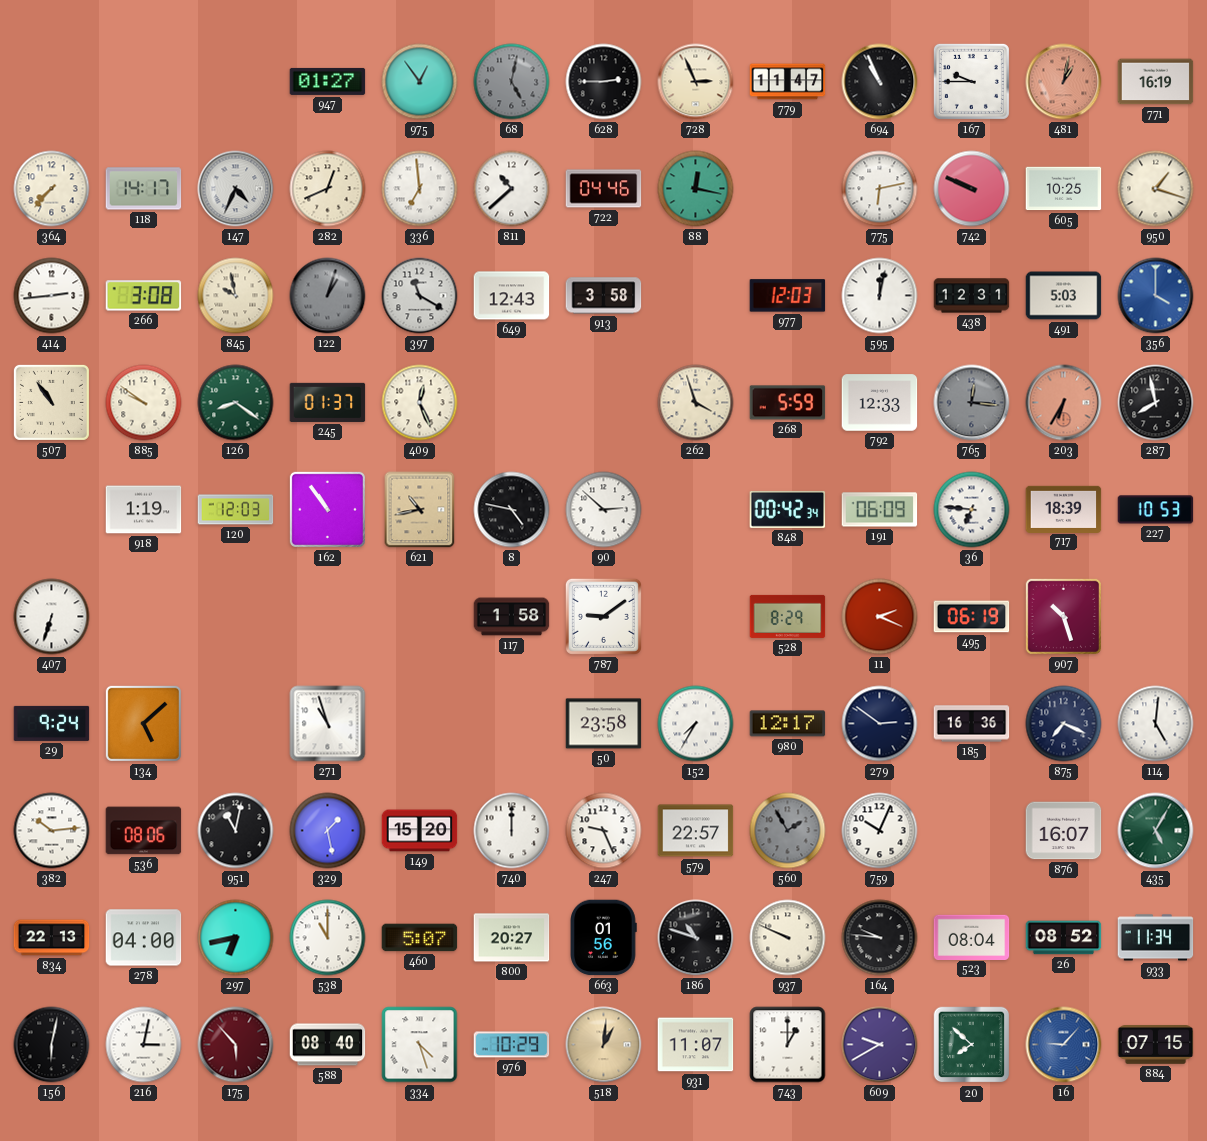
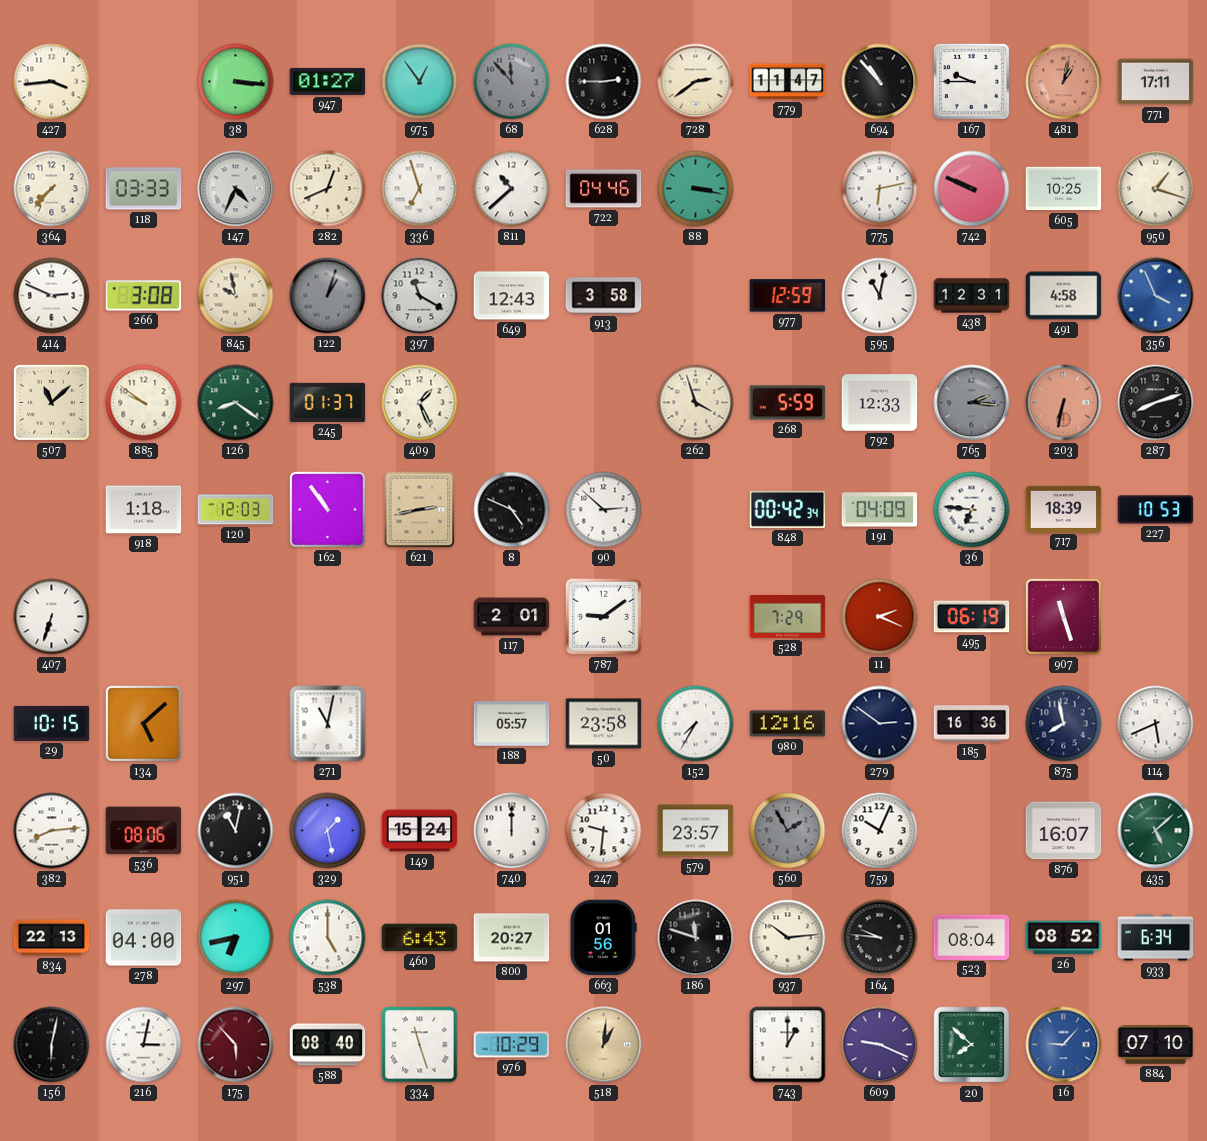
427: none -> 3:44 (52, 82)
38: none -> 3:16 (236, 82)
68: 5:02 -> 11:53 (512, 82)
728: 2:56 -> 2:39 (696, 82)
694: 10:56 -> 10:53 (880, 82)
771: 16:19 -> 17:11 (1156, 82)
118: 14:17 -> 03:33 (144, 189)
336: 6:59 -> 6:57 (420, 189)
88: 12:17 -> 3:17 (696, 189)
414: 2:44 -> 2:49 (52, 296)
977: 12:03 -> 12:59 (788, 296)
595: 12:02 -> 11:02 (880, 296)
491: 5:03 -> 4:58 (1064, 296)
356: 4:00 -> 3:56 (1156, 296)
507: 10:54 -> 11:08 (51, 402)
409: 12:26 -> 1:26 (420, 403)
765: 12:16 -> 2:16 (972, 403)
203: 6:35 -> 6:32 (1064, 403)
287: 7:58 -> 8:12 (1156, 403)
918: 1:19 -> 1:18 (144, 510)
621: 10:43 -> 2:43 (420, 510)
8: 4:47 -> 4:49 (512, 510)
191: 06:09 -> 04:09 (880, 510)
117: 1:58 -> 2:01 (512, 617)
528: 8:29 -> 7:29 (788, 616)
907: 10:27 -> 11:27 (1063, 616)
29: 9:24 -> 10:15 (52, 723)
271: 10:57 -> 11:02 (328, 724)
188: none -> 05:57 (512, 724)
980: 12:17 -> 12:16 (788, 724)
875: 7:19 -> 7:58 (1064, 724)
114: 5:01 -> 5:41 (1156, 724)
382: 10:14 -> 8:14 (52, 831)
149: 15:20 -> 15:24 (420, 831)
247: 9:26 -> 9:31 (604, 831)
579: 22:57 -> 23:57 (696, 831)
435: 5:05 -> 5:08 (1156, 831)
538: 11:00 -> 5:00 (328, 938)
460: 5:07 -> 6:43 (420, 938)
186: 10:48 -> 11:48 (696, 938)
937: 9:49 -> 10:14 (788, 938)
933: 11:34 -> 6:34 (1156, 938)
334: 4:27 -> 11:27 (420, 1045)
931: 11:07 -> none (696, 1045)
609: 9:40 -> 9:19 (880, 1045)
884: 07:15 -> 07:10 (1156, 1045)
